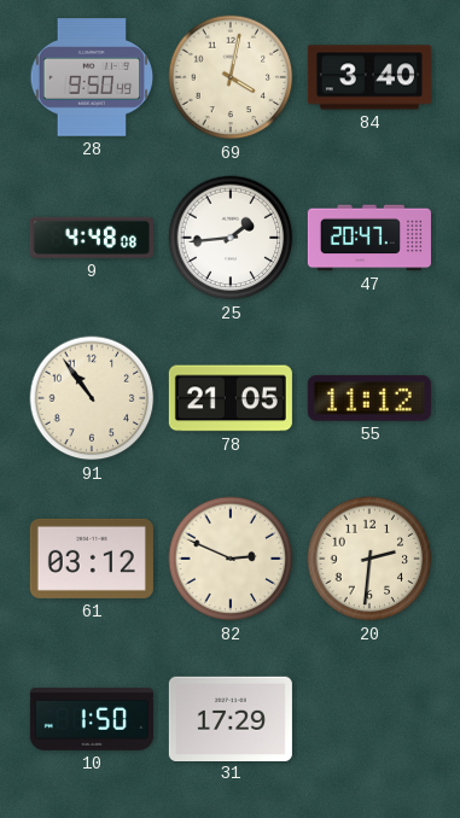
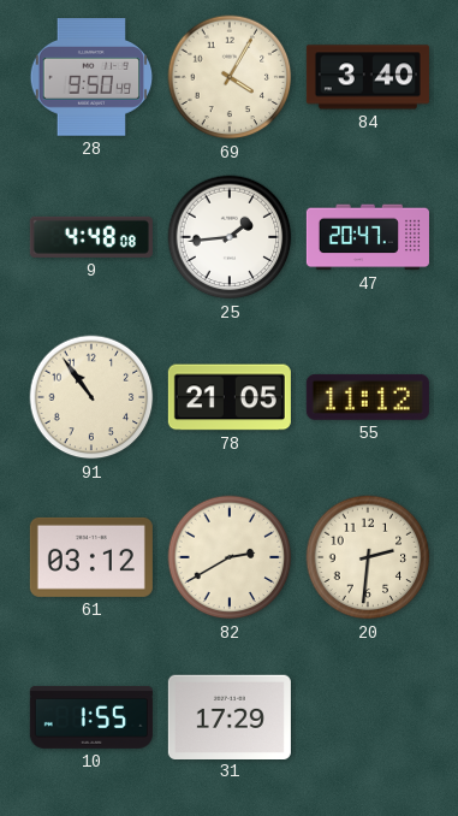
69: 4:02 -> 4:05 (230, 77)
82: 2:49 -> 2:40 (230, 557)
10: 1:50 -> 1:55 (91, 717)
